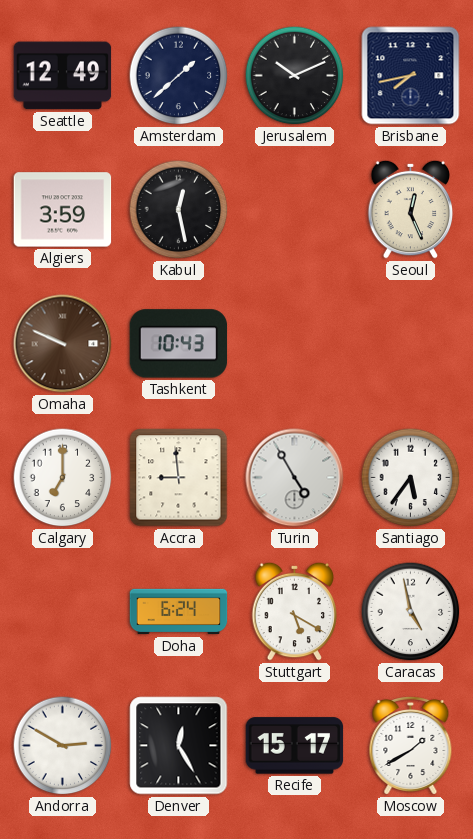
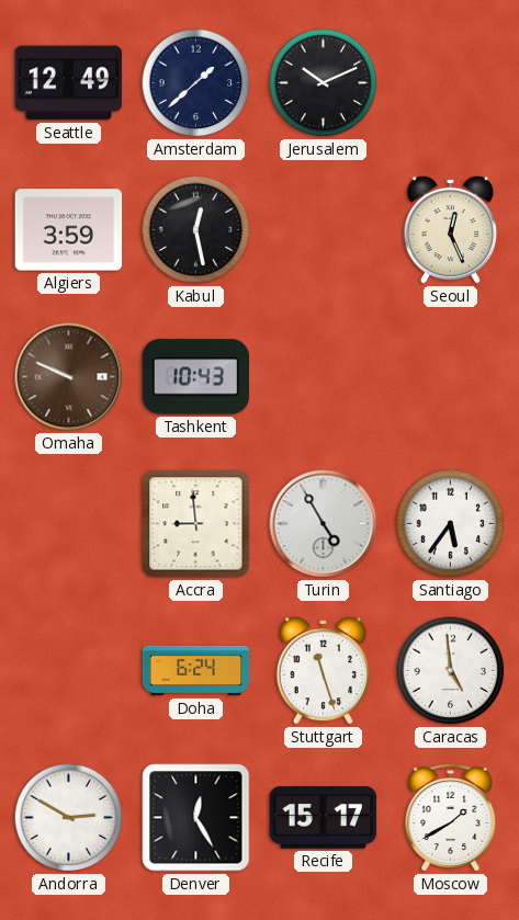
Brisbane: 7:43 -> none (411, 76)
Calgary: 7:00 -> none (63, 478)
Stuttgart: 5:20 -> 11:27 (324, 670)
Caracas: 4:58 -> 4:59 (451, 671)
